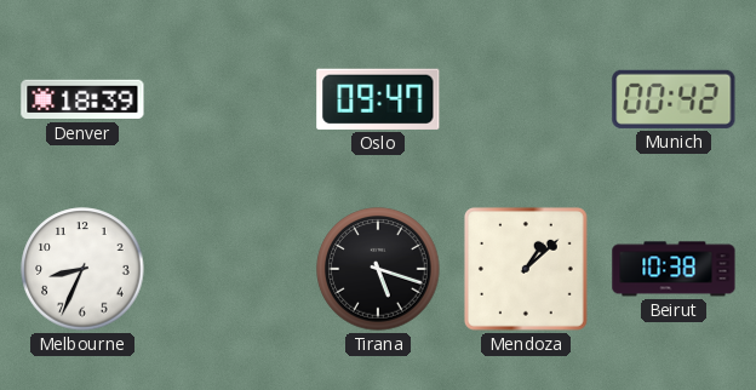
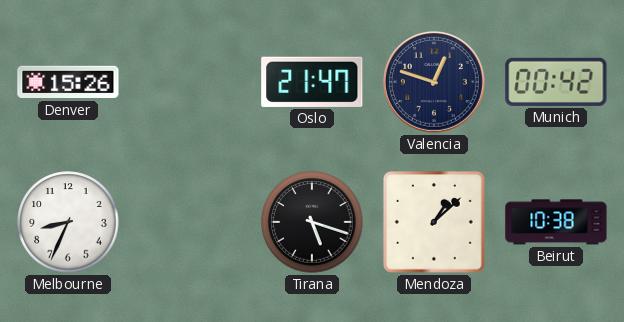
Denver: 18:39 -> 15:26 (68, 82)
Oslo: 09:47 -> 21:47 (312, 82)
Valencia: none -> 12:48 (434, 82)
